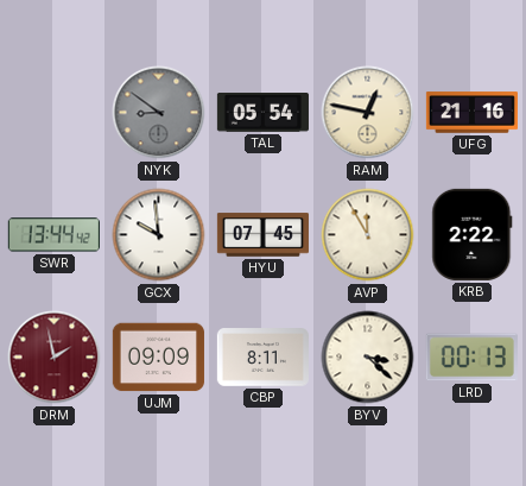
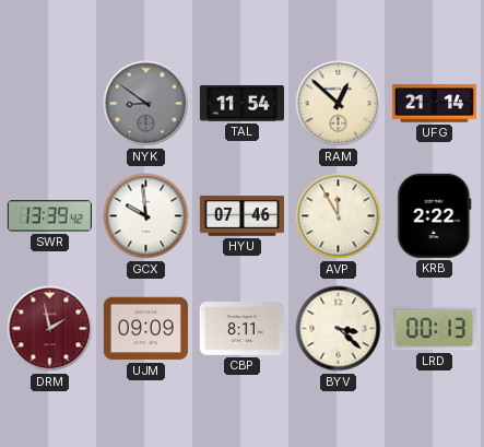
TAL: 05:54 -> 11:54 (241, 104)
RAM: 12:47 -> 12:52 (339, 104)
UFG: 21:16 -> 21:14 (434, 104)
SWR: 13:44 -> 13:39 (49, 216)
HYU: 07:45 -> 07:46 (241, 216)
